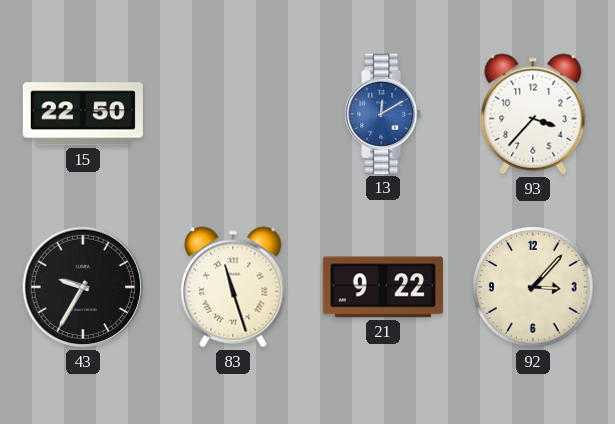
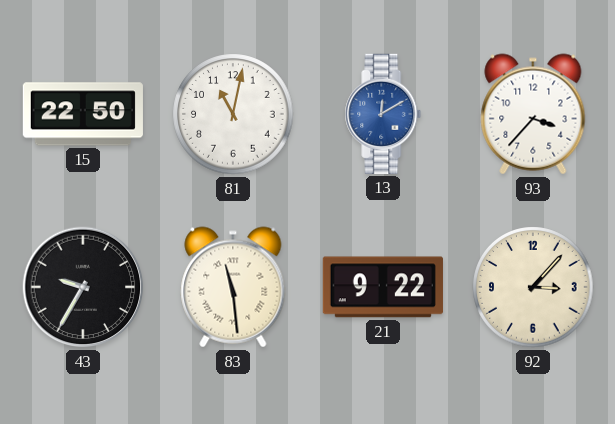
81: none -> 11:02 (233, 114)
83: 11:27 -> 11:29 (233, 287)
